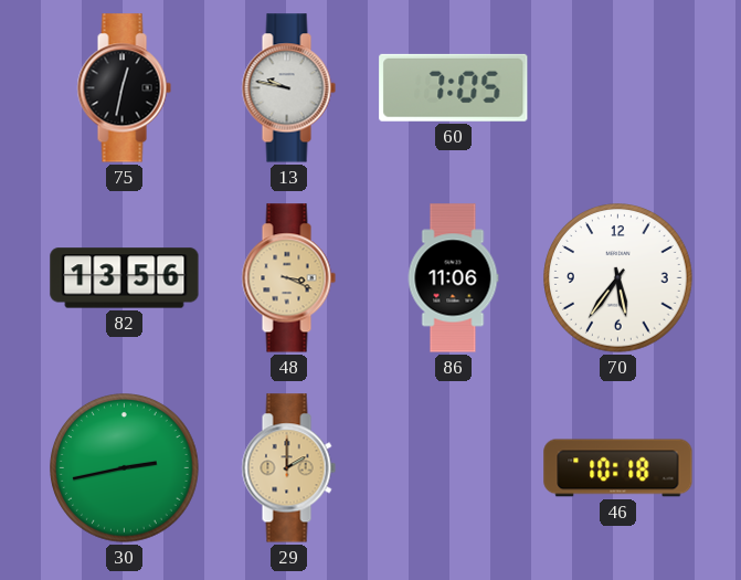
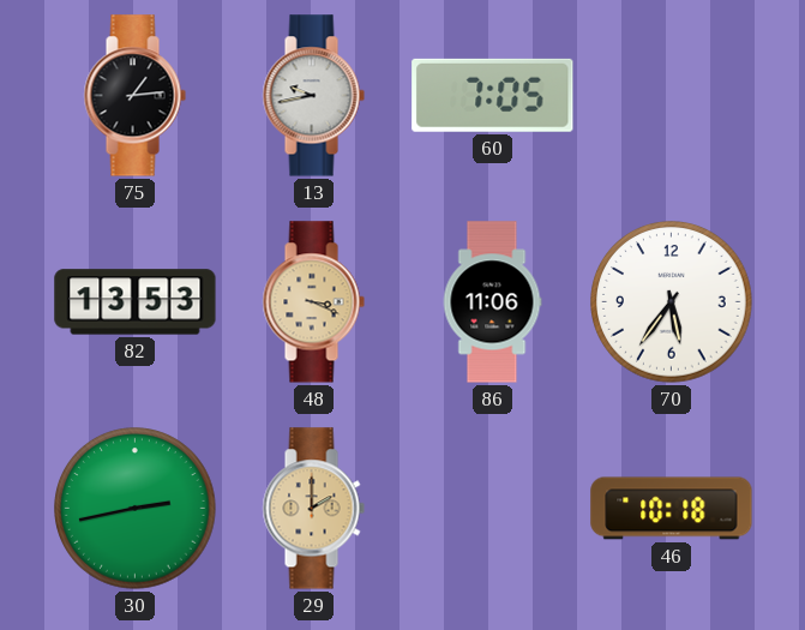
75: 12:32 -> 1:14 (134, 96)
13: 9:47 -> 9:43 (313, 96)
82: 13:56 -> 13:53 (136, 302)
